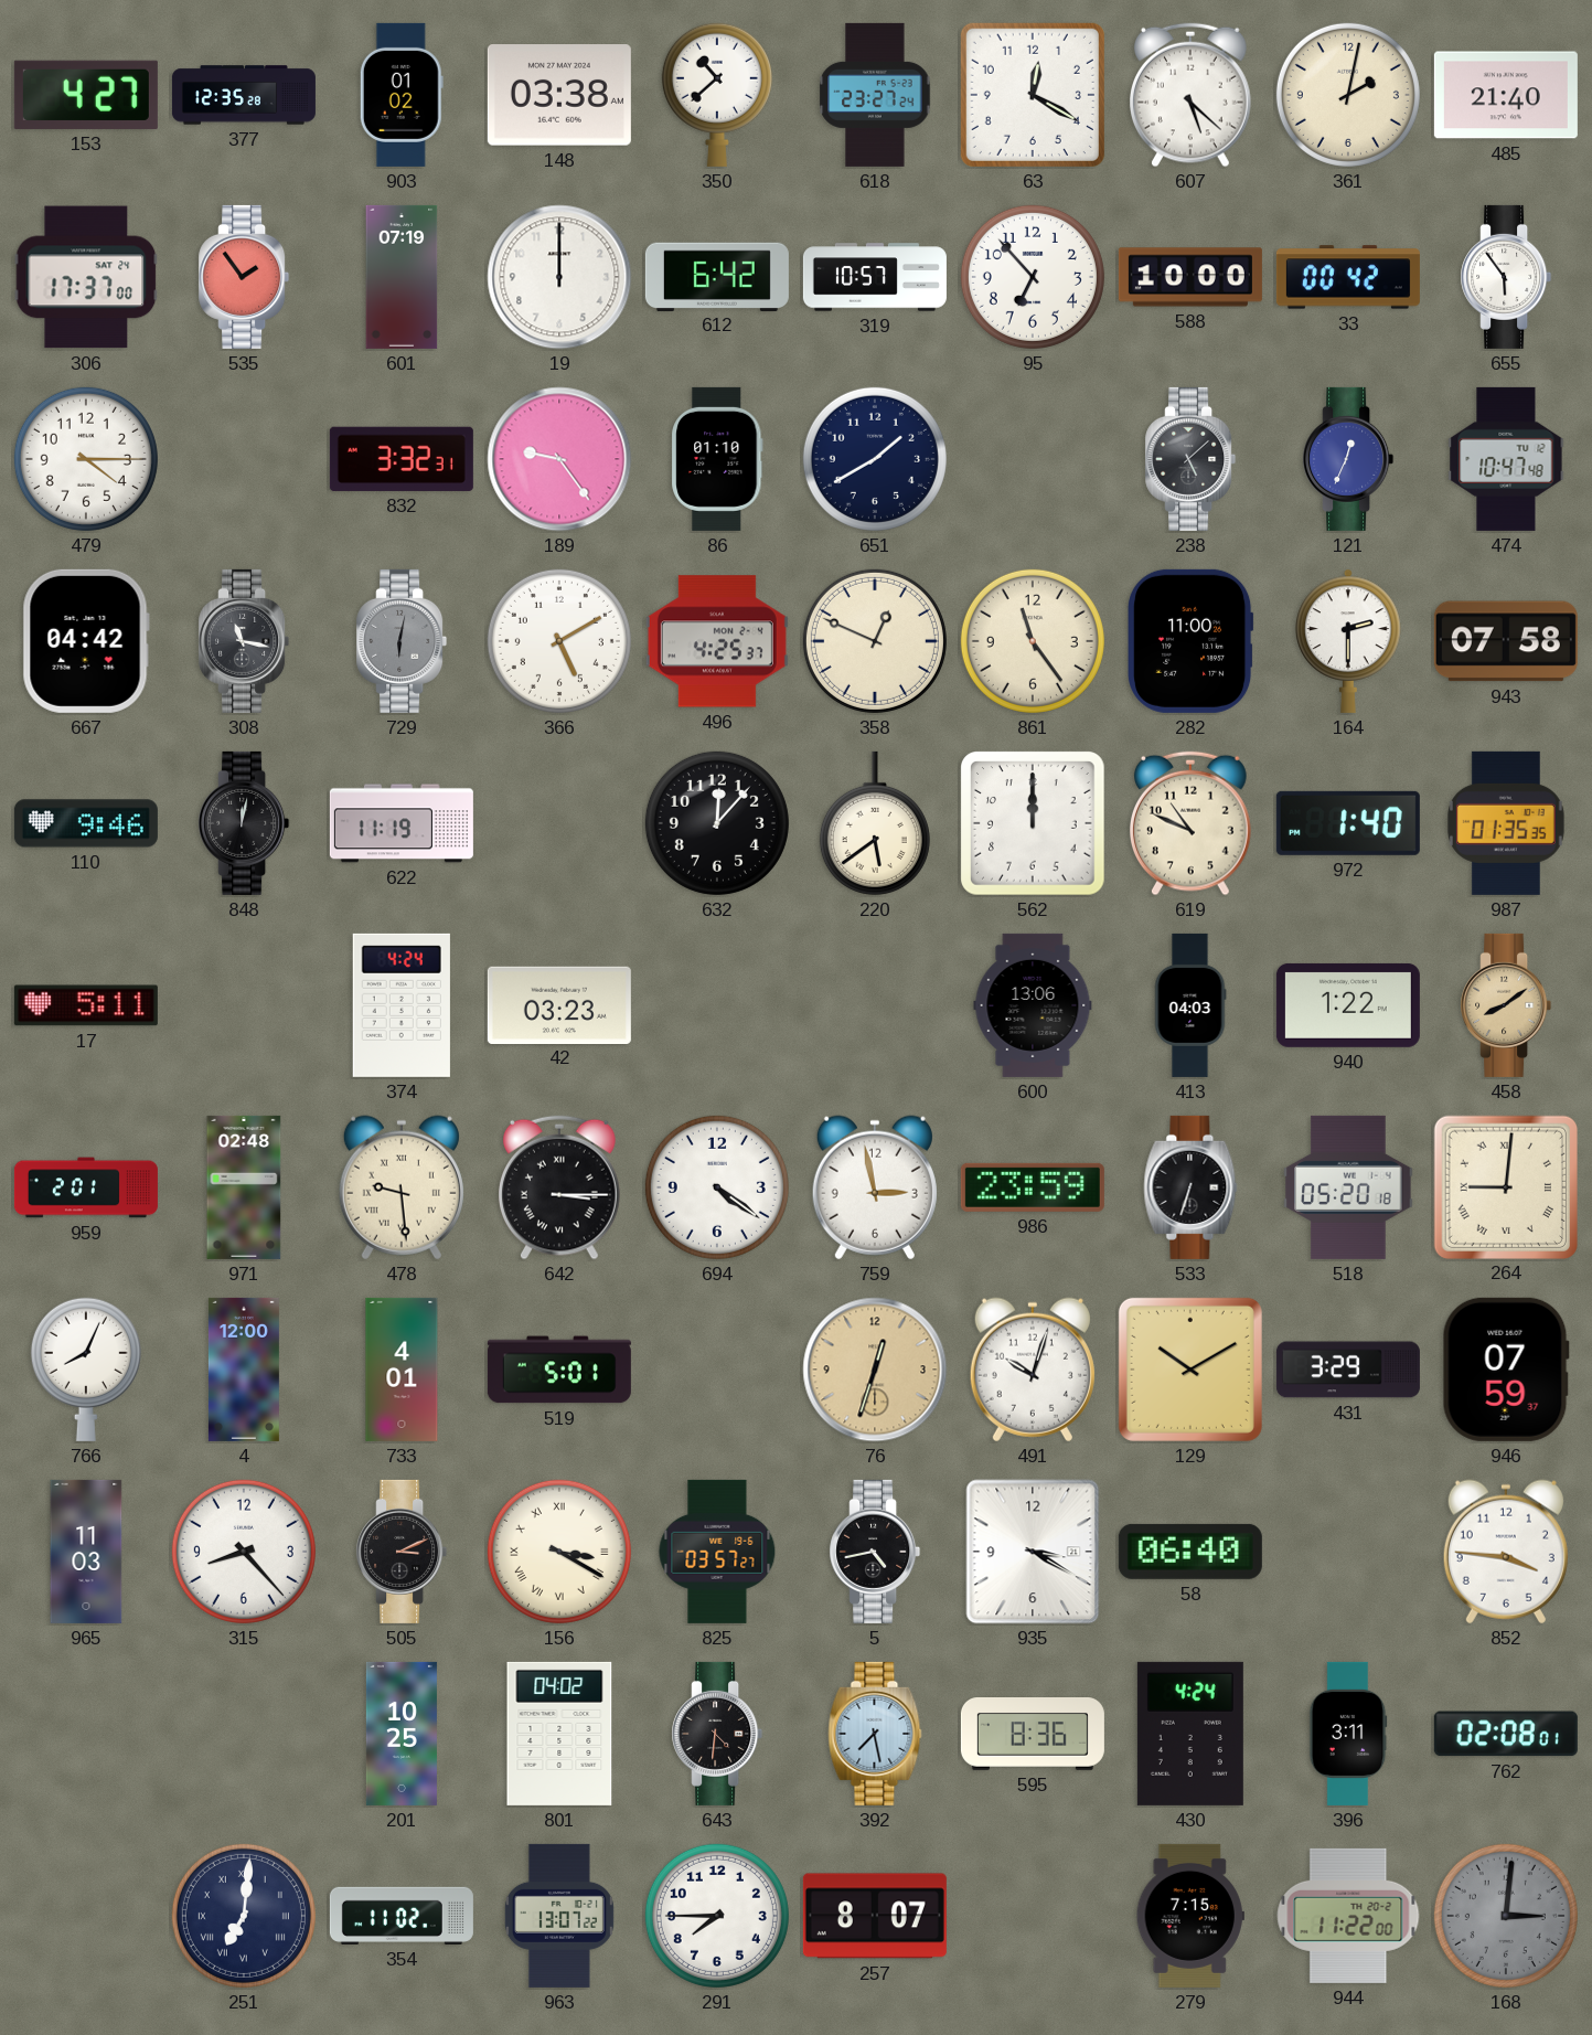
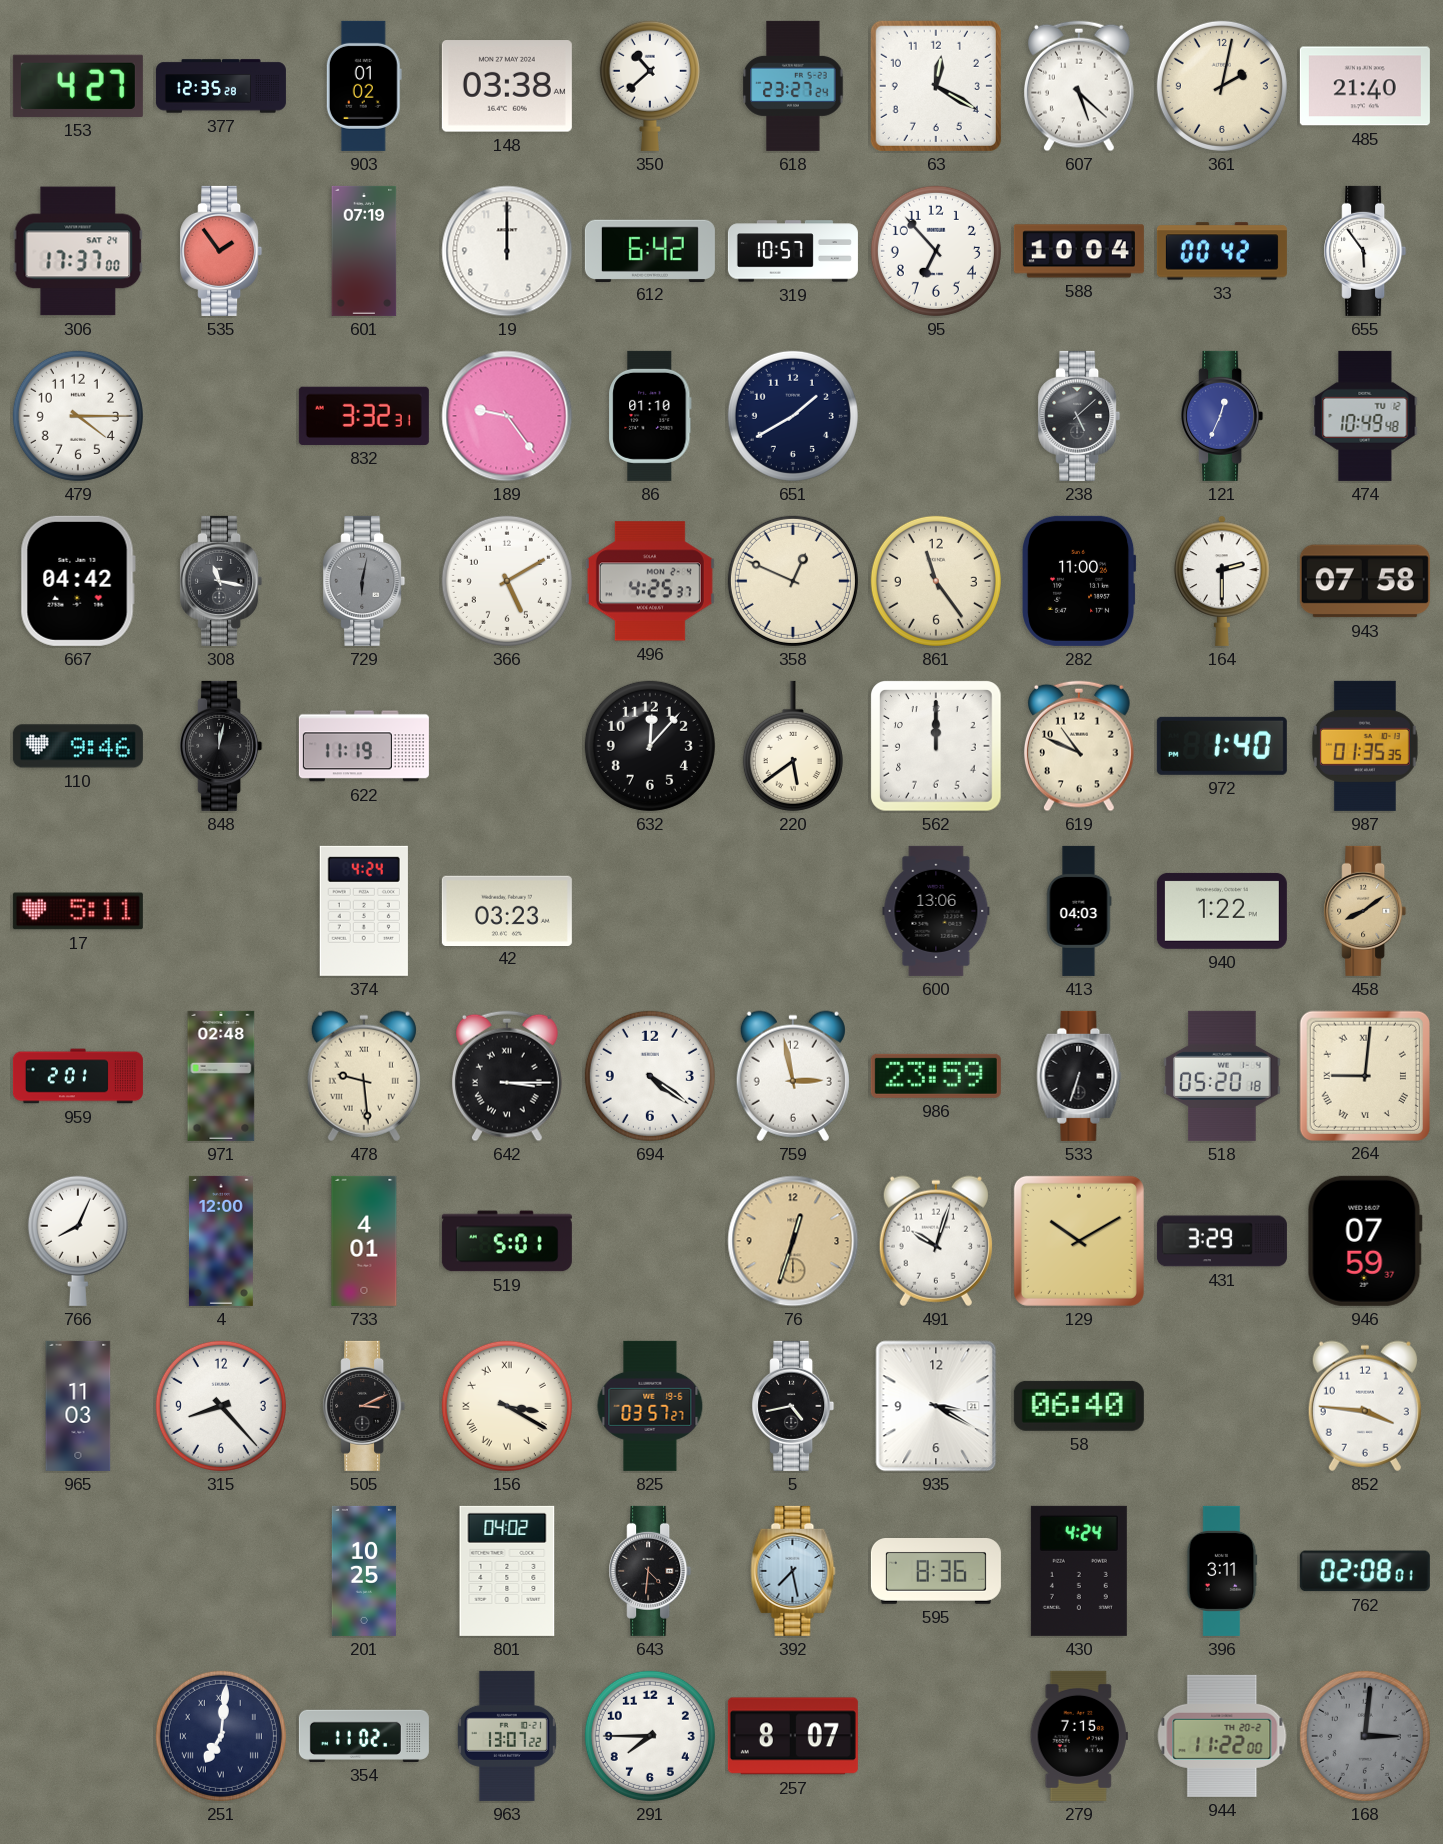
588: 10:00 -> 10:04 (1079, 251)
474: 10:47 -> 10:49 (1365, 416)
